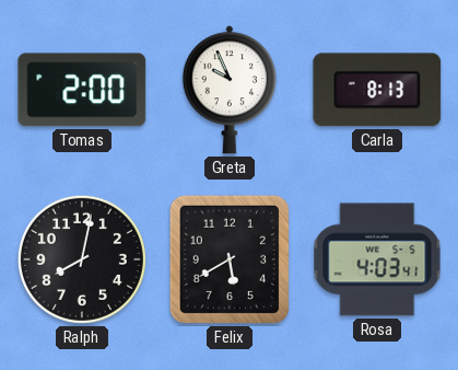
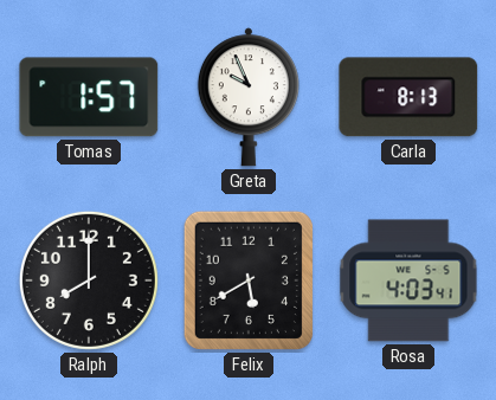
Tomas: 2:00 -> 1:57 (89, 97)
Ralph: 8:02 -> 8:00 (89, 280)
